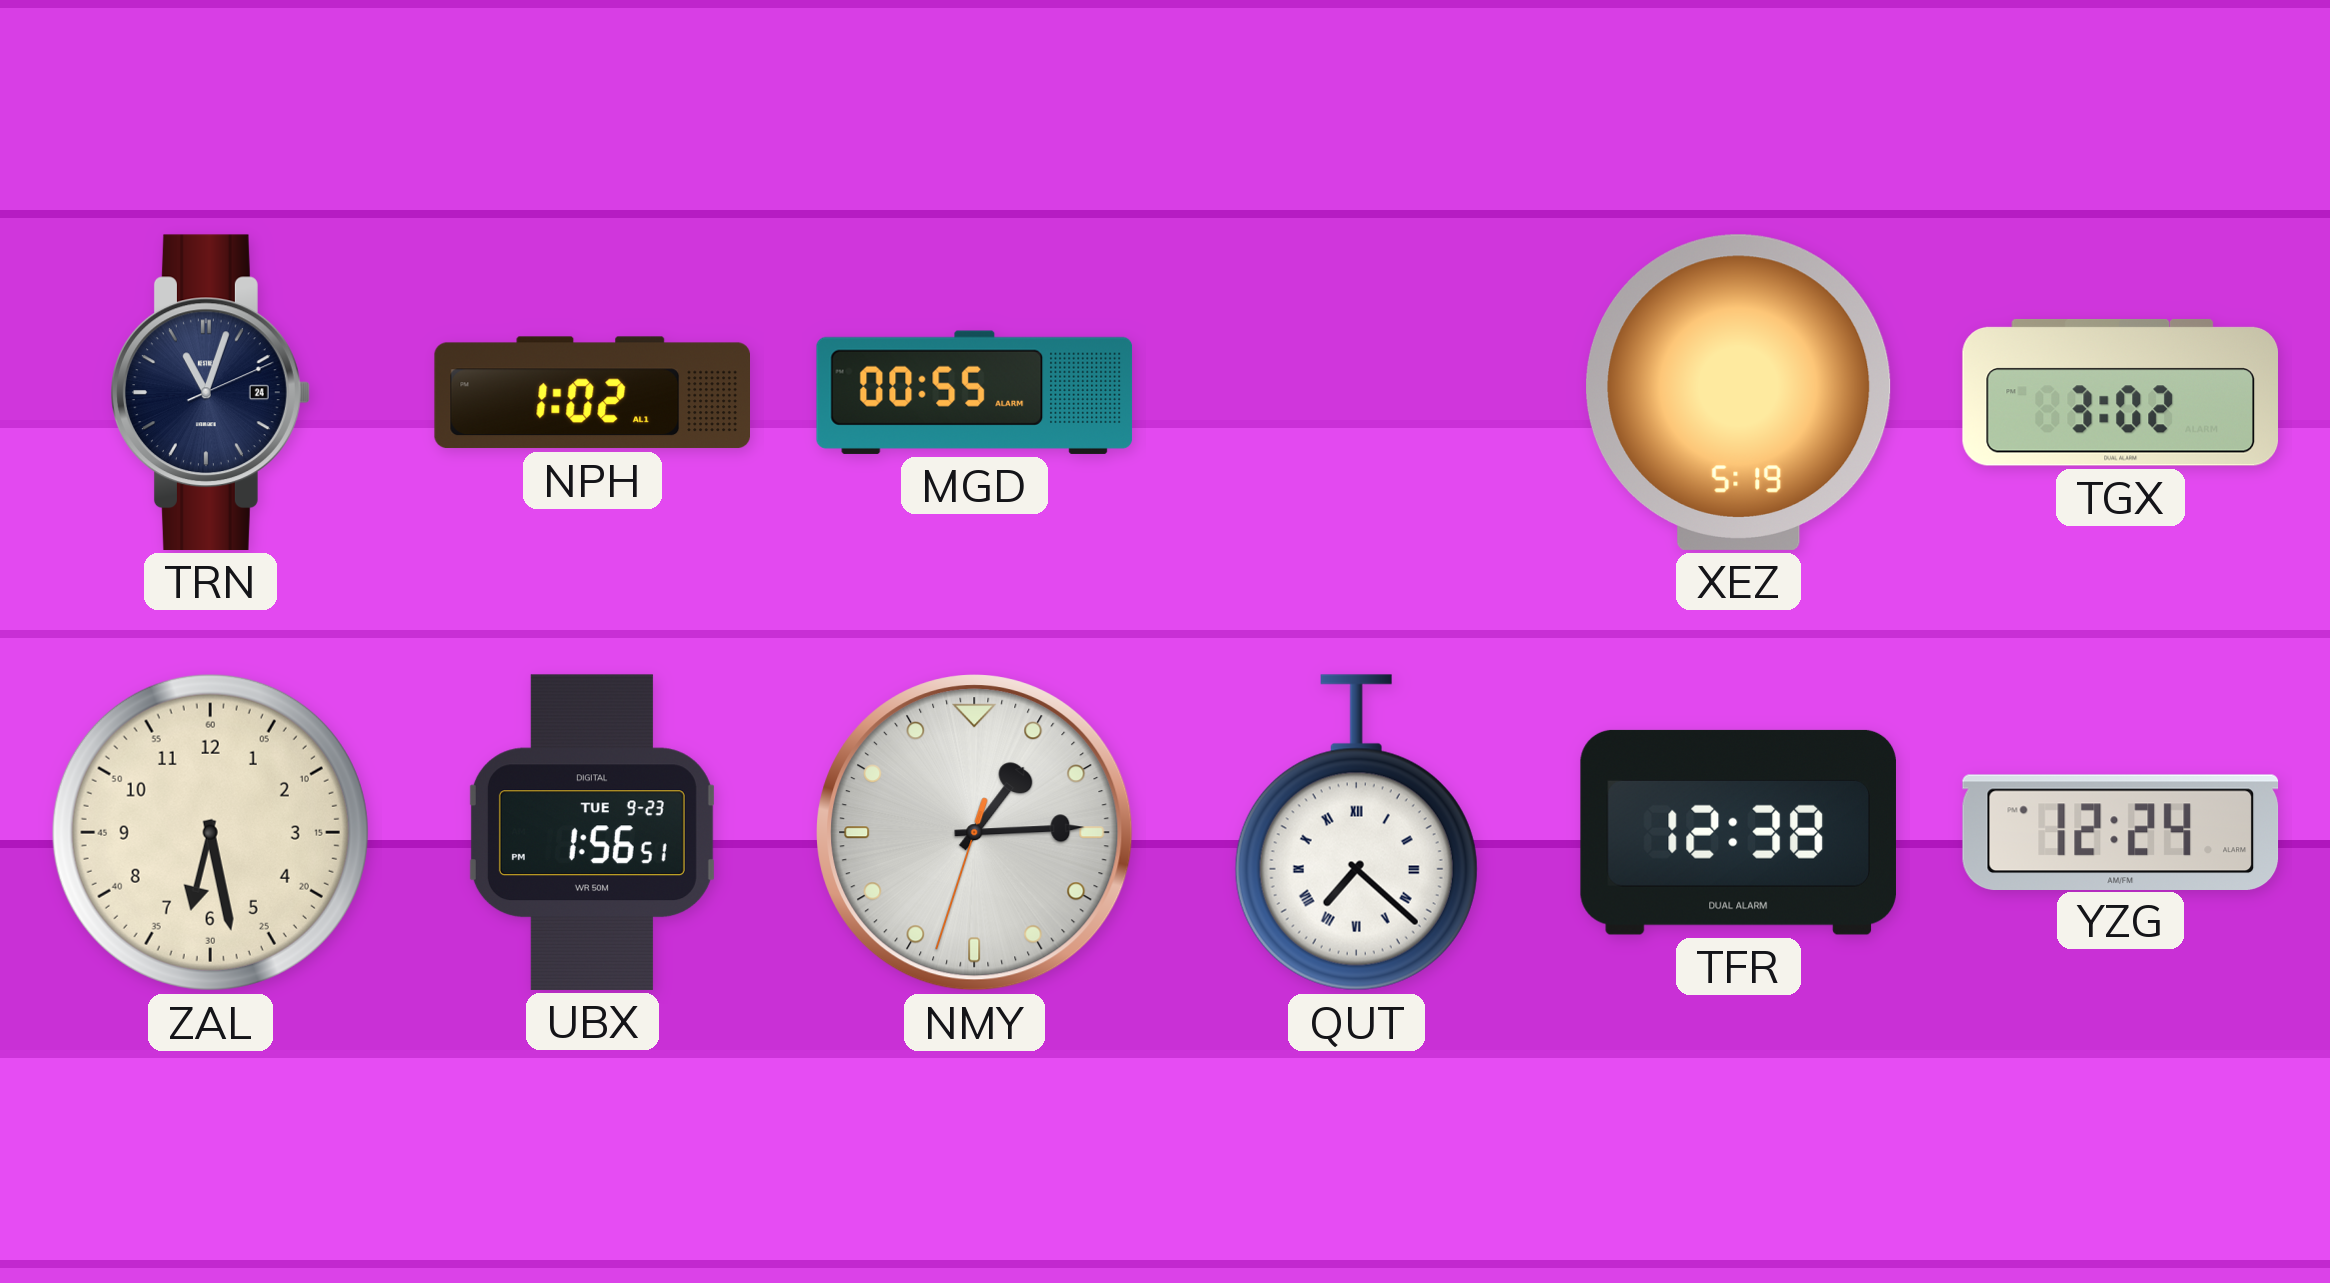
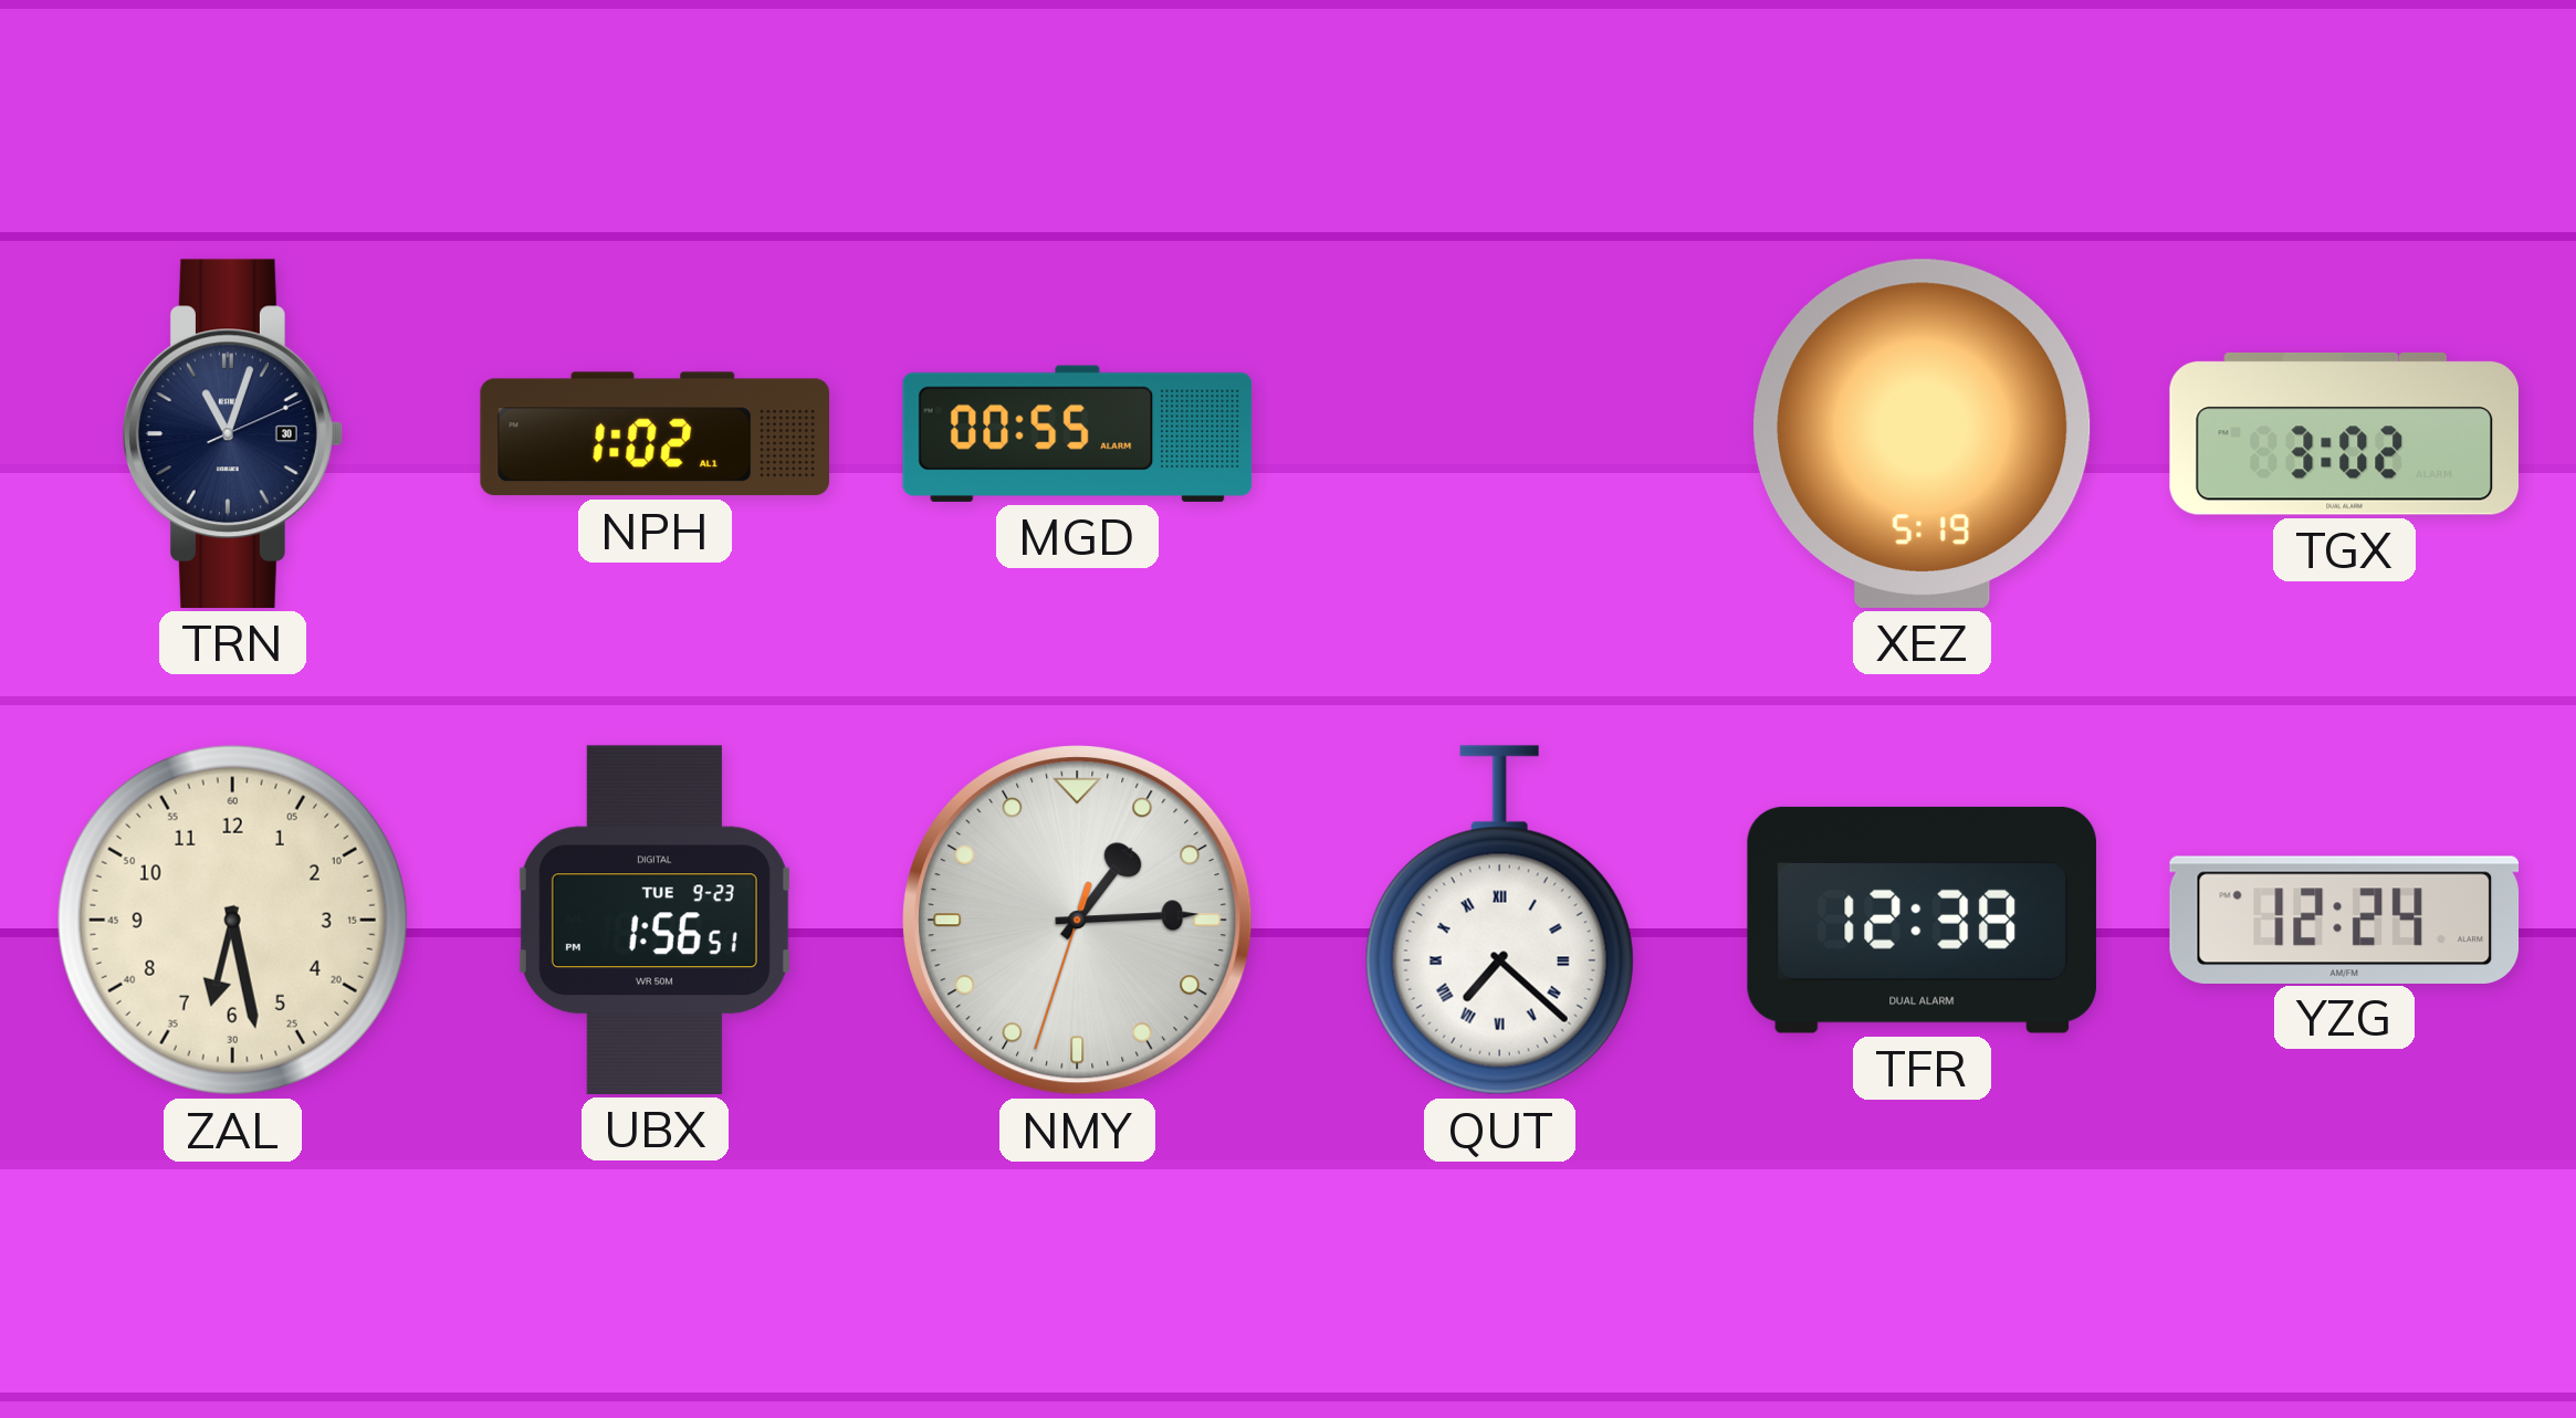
TRN date: 24 -> 30 (233, 433)
